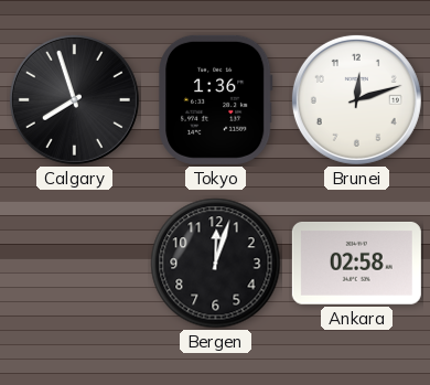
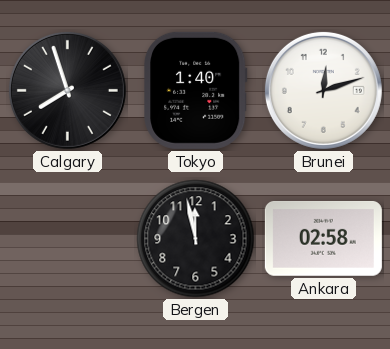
Tokyo: 1:36 -> 1:40 (196, 90)
Bergen: 12:03 -> 11:58 (196, 239)
